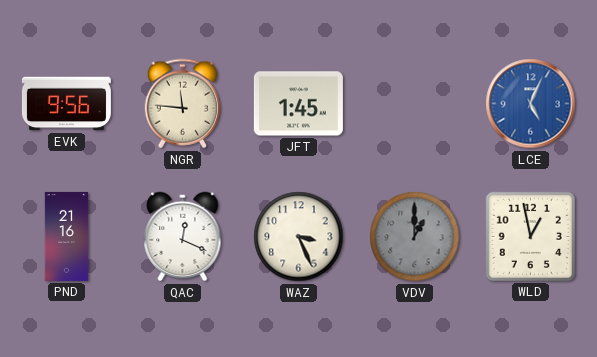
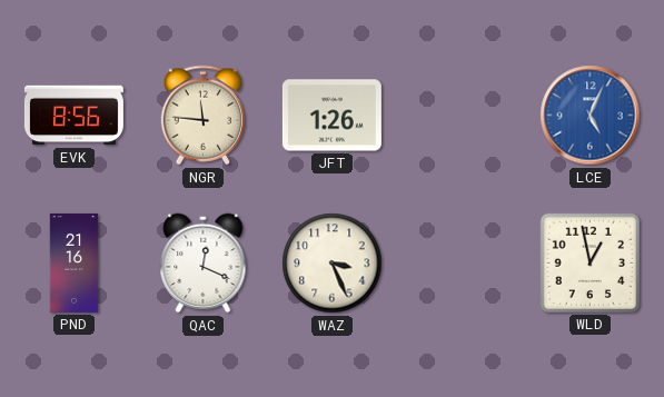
EVK: 9:56 -> 8:56 (73, 116)
JFT: 1:45 -> 1:26 (331, 116)
VDV: 1:00 -> none (415, 237)
